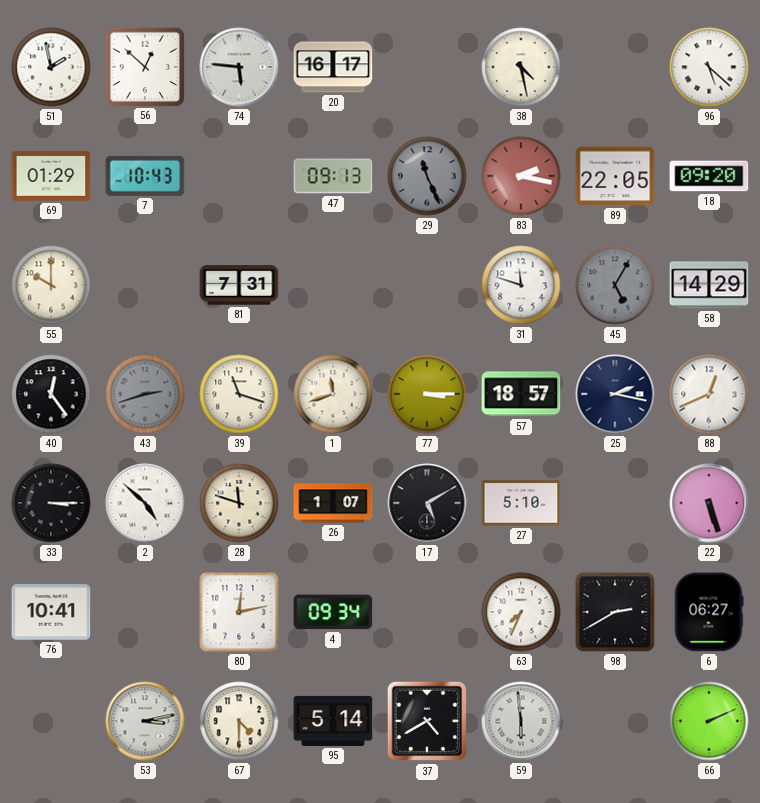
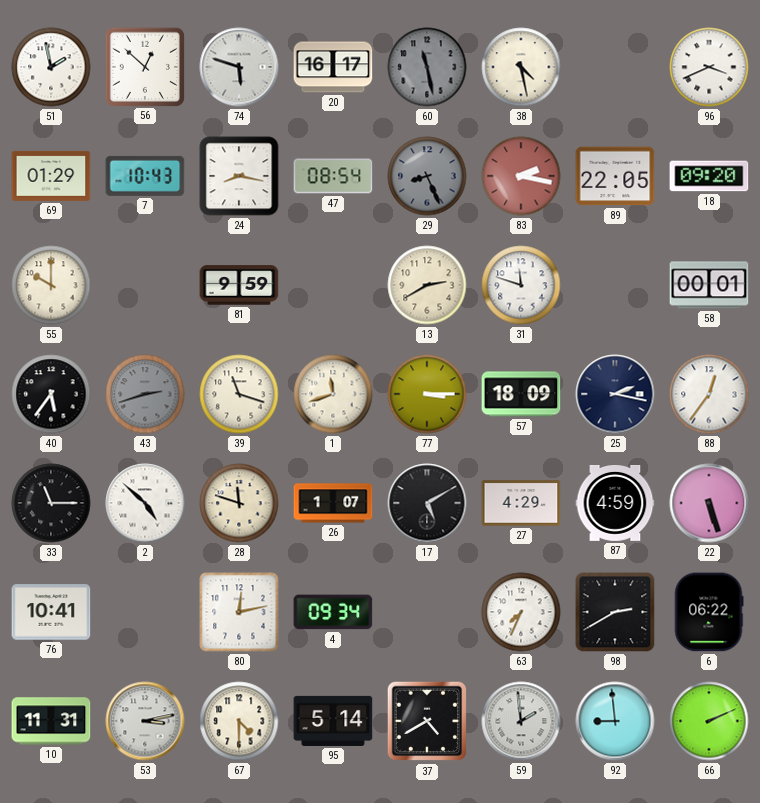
74: 5:46 -> 5:48 (239, 67)
60: none -> 11:28 (427, 67)
96: 5:22 -> 3:41 (709, 67)
24: none -> 8:17 (239, 176)
47: 09:13 -> 08:54 (333, 176)
29: 11:26 -> 8:26 (427, 176)
81: 7:31 -> 9:59 (239, 285)
13: none -> 2:40 (427, 285)
45: 5:05 -> none (615, 285)
58: 14:29 -> 00:01 (709, 285)
40: 12:24 -> 5:36 (51, 394)
57: 18:57 -> 18:09 (521, 394)
88: 12:41 -> 12:36 (709, 394)
33: 3:15 -> 11:15 (51, 503)
27: 5:10 -> 4:29 (521, 503)
87: none -> 4:59 (615, 504)
6: 06:27 -> 06:22 (709, 612)
10: none -> 11:31 (51, 721)
59: 5:59 -> 1:59 (521, 721)
92: none -> 8:59 (615, 721)
